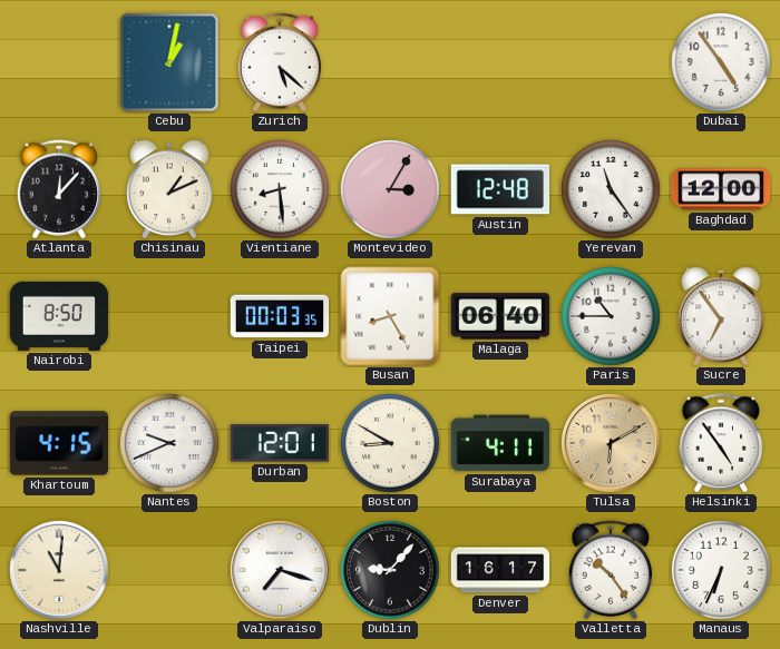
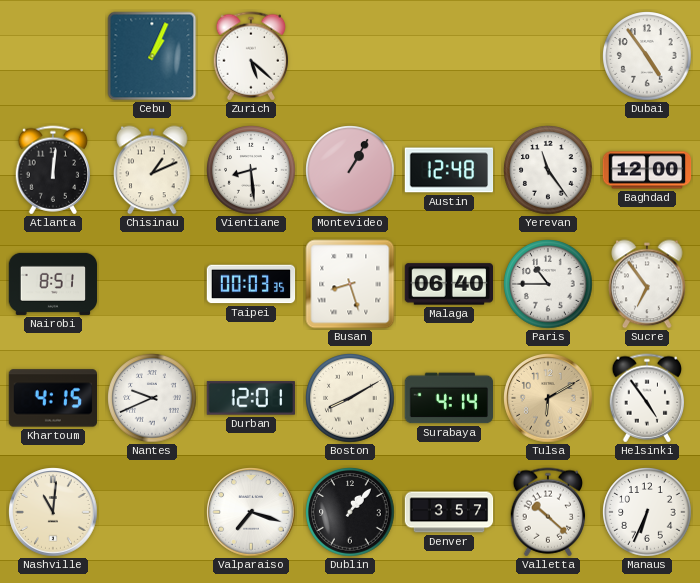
Cebu: 1:02 -> 1:04 (152, 56)
Atlanta: 12:07 -> 12:01 (53, 170)
Montevideo: 3:05 -> 1:05 (350, 170)
Nairobi: 8:50 -> 8:51 (53, 284)
Busan: 8:25 -> 8:27 (350, 284)
Boston: 8:50 -> 8:10 (350, 398)
Surabaya: 4:11 -> 4:14 (448, 398)
Dublin: 9:07 -> 1:07 (350, 512)
Denver: 16:17 -> 3:57 (449, 512)
Valletta: 10:24 -> 10:22 (548, 512)
